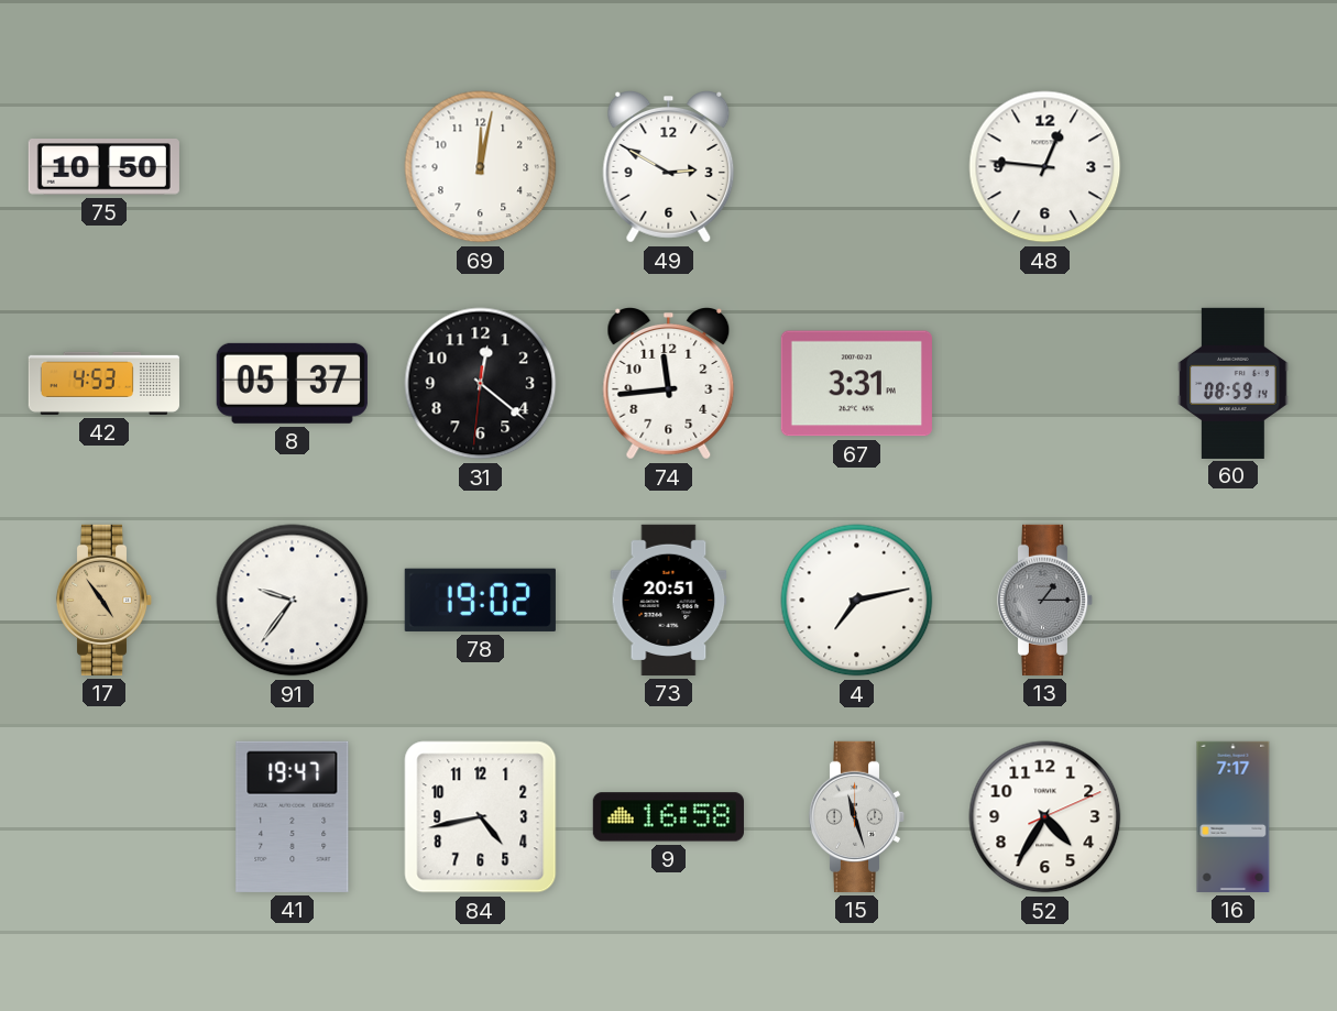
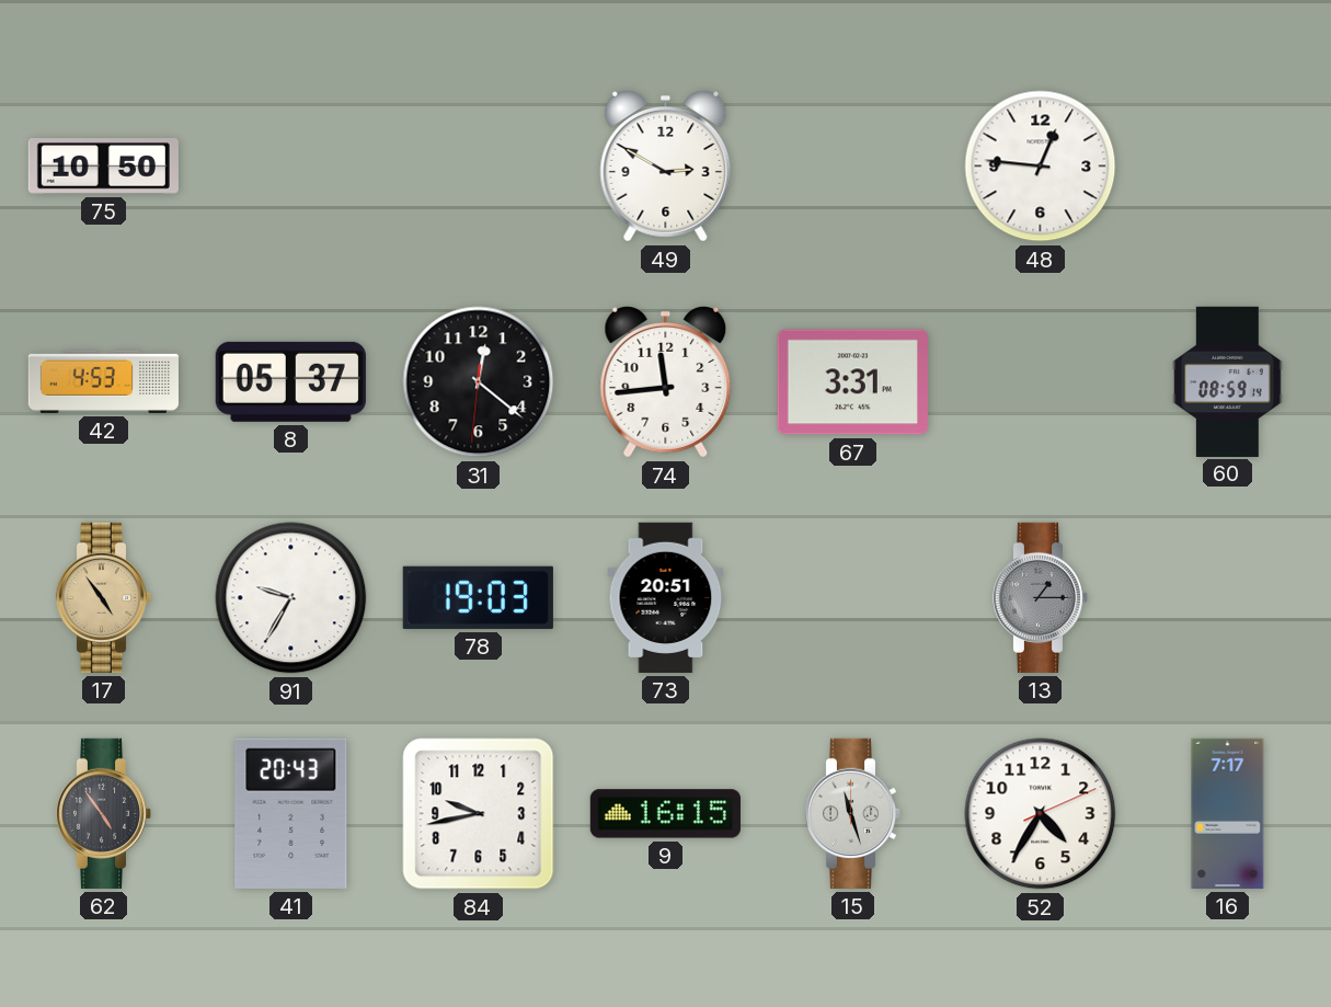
69: 12:02 -> none (481, 167)
91: 9:36 -> 9:35 (291, 598)
78: 19:02 -> 19:03 (478, 597)
4: 7:13 -> none (857, 601)
62: none -> 4:54 (104, 813)
41: 19:47 -> 20:43 (291, 813)
84: 4:43 -> 9:43 (479, 814)
9: 16:58 -> 16:15 (665, 814)
